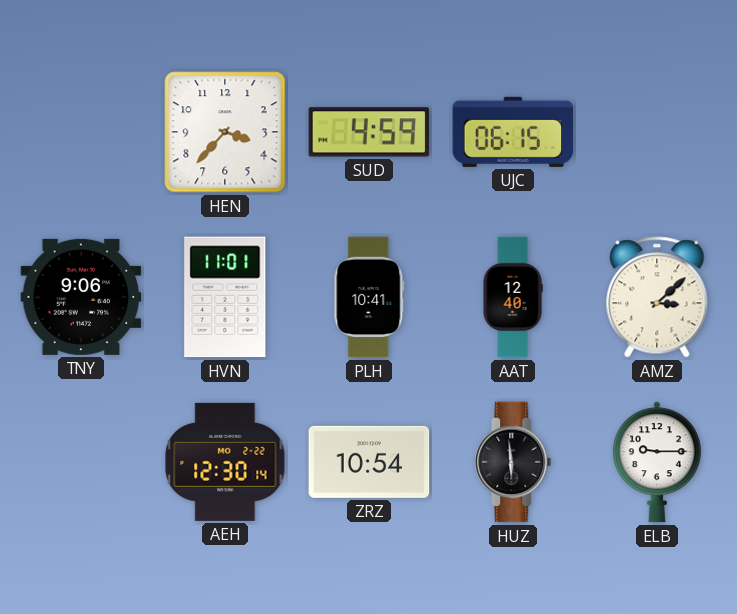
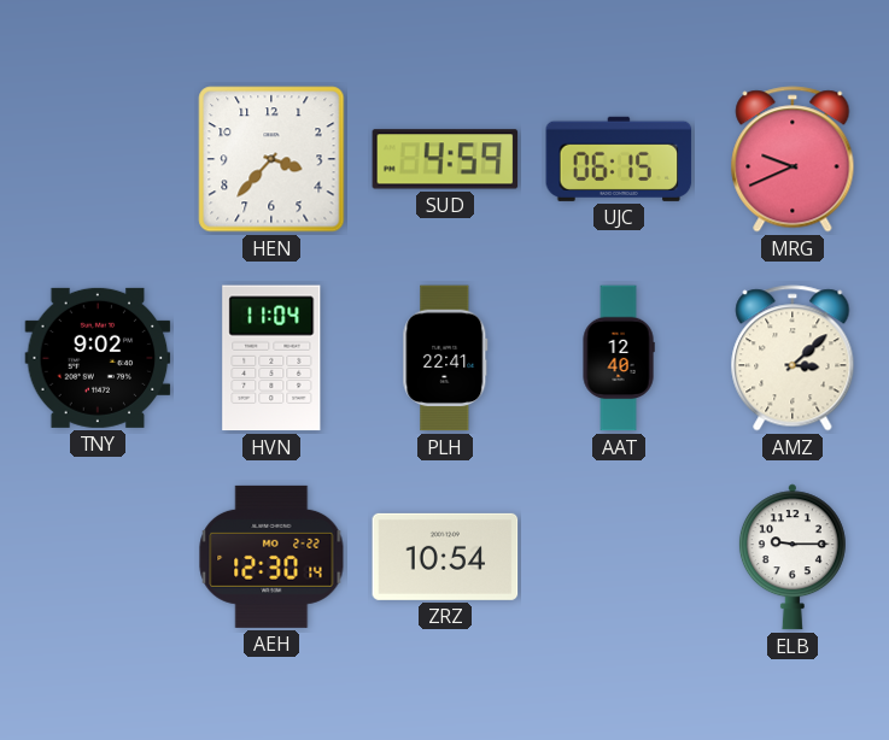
MRG: none -> 9:41 (793, 159)
TNY: 9:06 -> 9:02 (98, 358)
HVN: 11:01 -> 11:04 (271, 358)
PLH: 10:41 -> 22:41 (445, 358)
HUZ: 5:59 -> none (513, 462)
